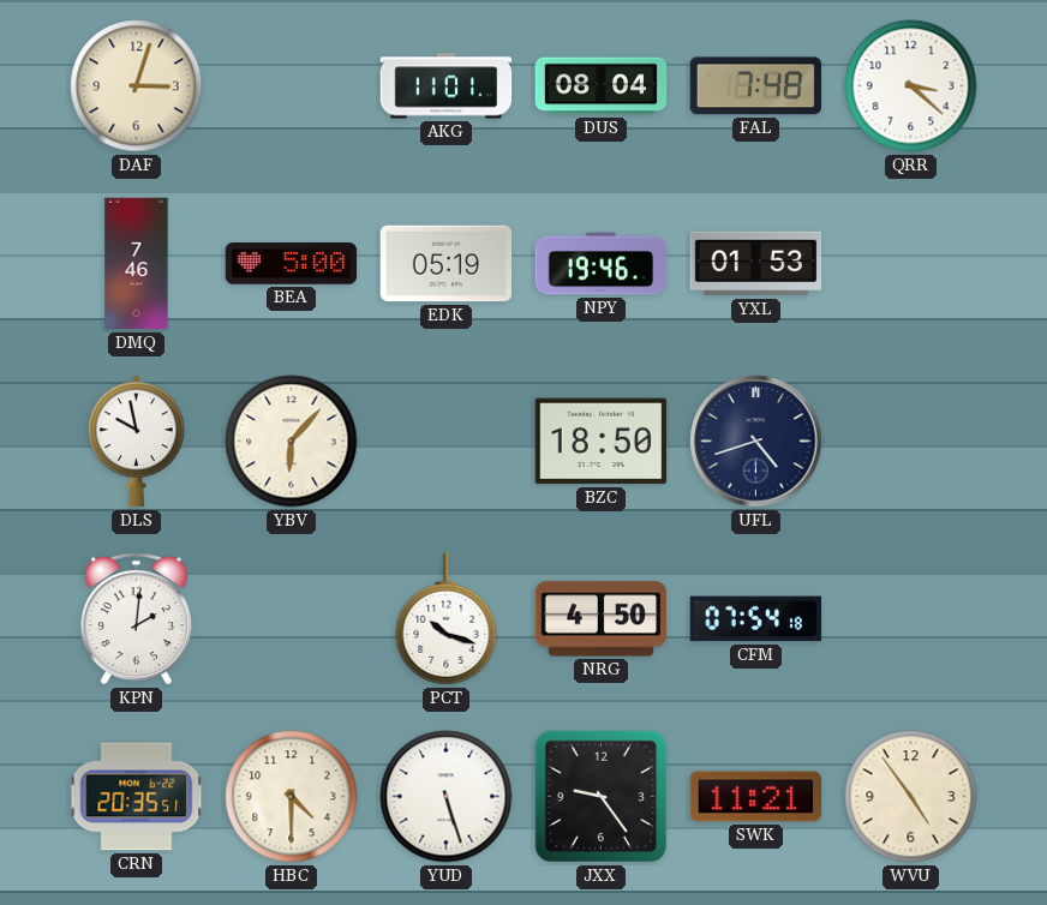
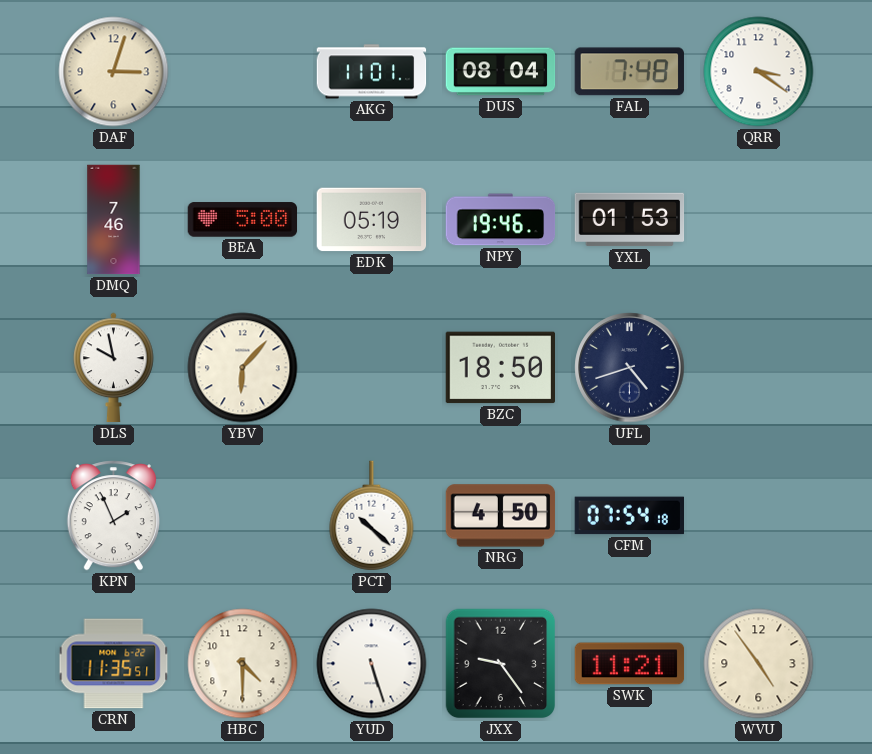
QRR: 3:22 -> 3:21 (759, 72)
KPN: 2:01 -> 1:56 (113, 516)
PCT: 10:18 -> 10:22 (372, 516)
CRN: 20:35 -> 11:35 (114, 664)
